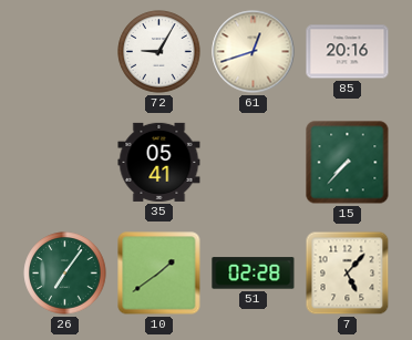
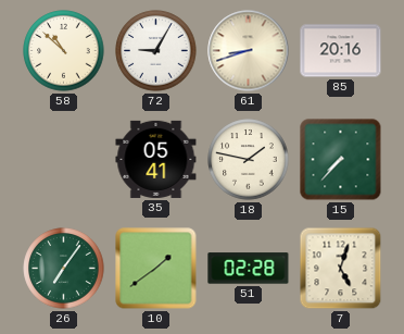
58: none -> 10:52 (64, 51)
61: 12:42 -> 8:42 (249, 51)
18: none -> 1:47 (249, 160)
7: 5:07 -> 5:03 (341, 269)
